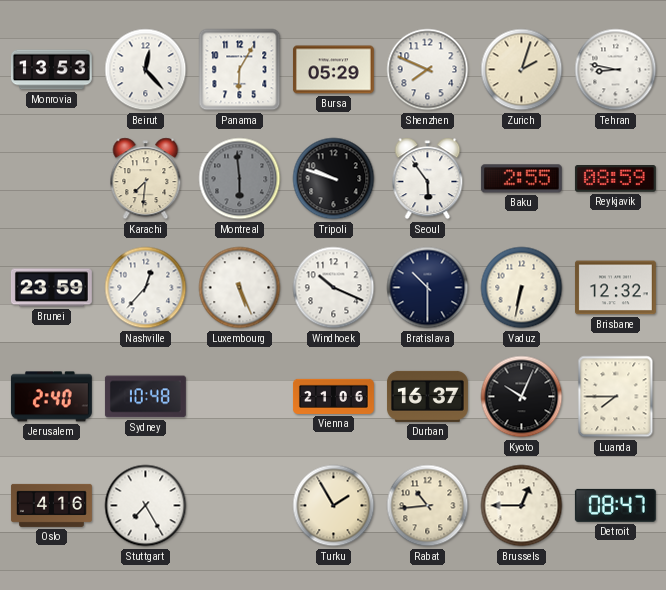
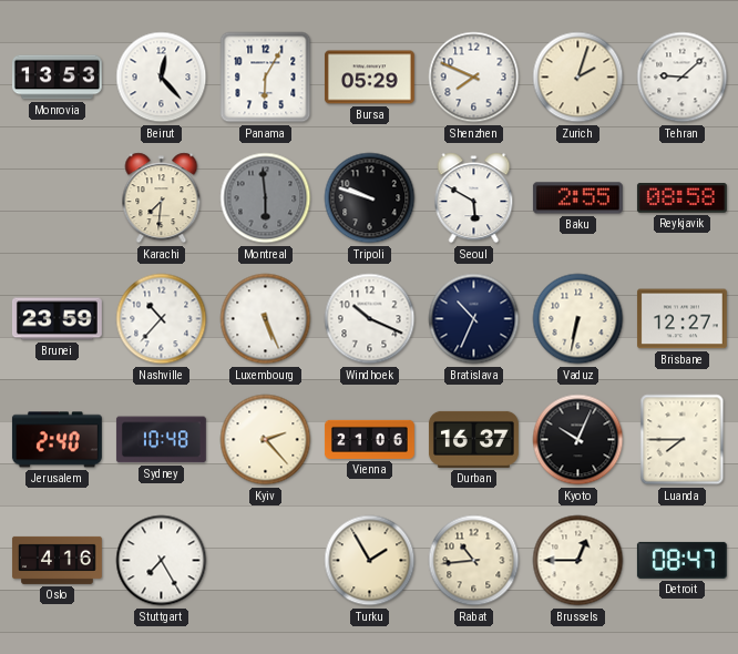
Tehran: 8:47 -> 9:08 (683, 78)
Seoul: 5:54 -> 5:50 (474, 198)
Reykjavik: 08:59 -> 08:58 (681, 198)
Nashville: 12:37 -> 10:37 (162, 319)
Bratislava: 10:30 -> 10:34 (474, 319)
Brisbane: 12:32 -> 12:27 (681, 319)
Kyiv: none -> 2:23 (266, 440)
